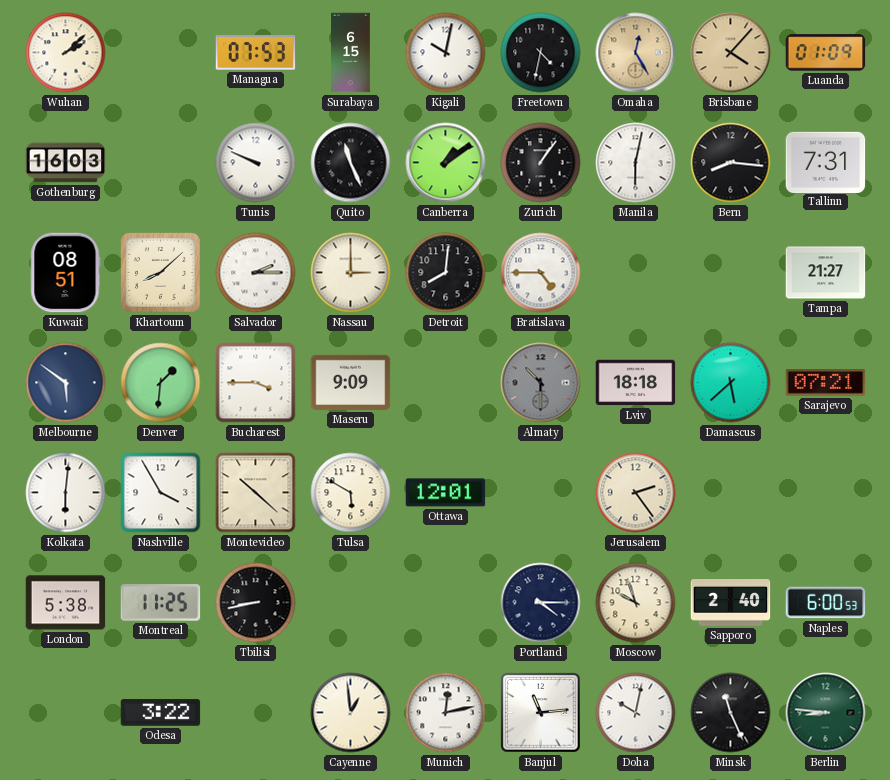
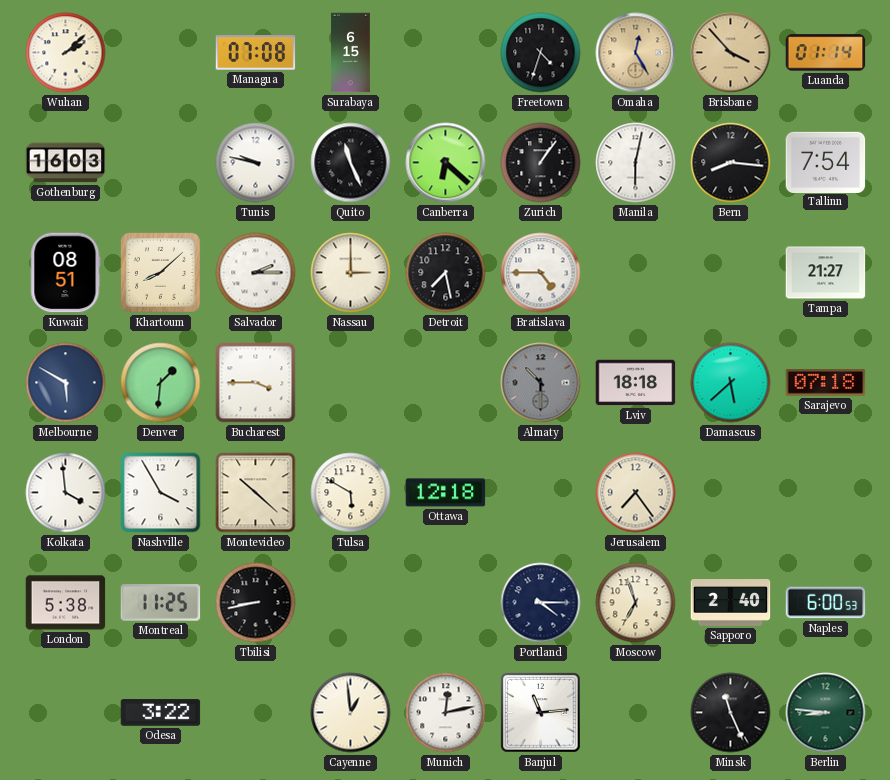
Managua: 07:53 -> 07:08 (256, 53)
Kigali: 10:02 -> none (446, 53)
Freetown: 4:32 -> 4:33 (541, 53)
Brisbane: 4:07 -> 3:53 (731, 53)
Luanda: 01:09 -> 01:14 (826, 53)
Tunis: 9:49 -> 9:47 (256, 163)
Canberra: 1:09 -> 6:22 (446, 163)
Tallinn: 7:31 -> 7:54 (826, 162)
Detroit: 8:01 -> 7:28 (446, 273)
Melbourne: 5:51 -> 5:50 (66, 383)
Maseru: 9:09 -> none (351, 382)
Sarajevo: 07:21 -> 07:18 (826, 383)
Kolkata: 6:01 -> 3:59 (66, 493)
Ottawa: 12:01 -> 12:18 (446, 493)
Jerusalem: 2:24 -> 7:24 (636, 493)
Moscow: 9:57 -> 6:57 (636, 603)
Doha: 10:02 -> none (636, 713)
